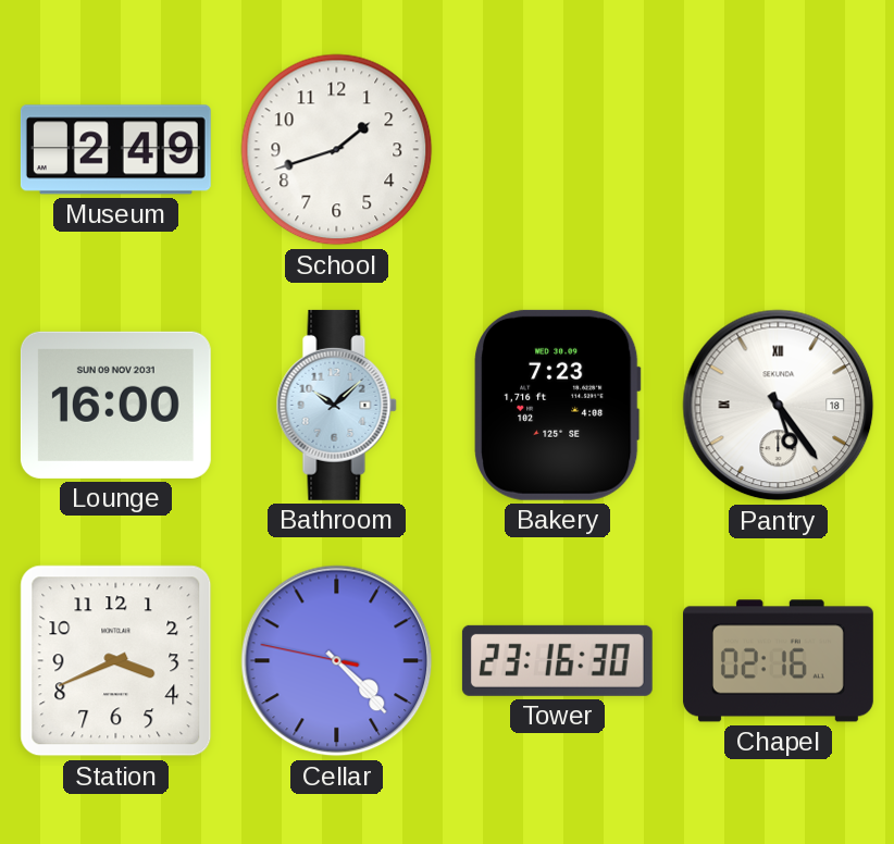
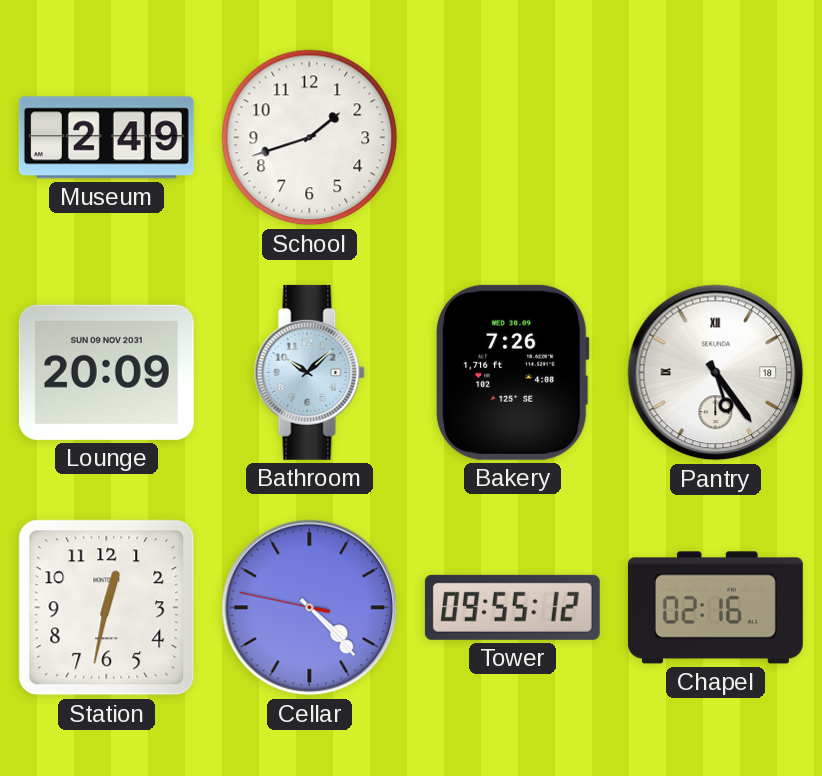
Lounge: 16:00 -> 20:09 (106, 372)
Bakery: 7:23 -> 7:26 (513, 372)
Station: 3:41 -> 12:32 (107, 608)
Tower: 23:16 -> 09:55 (512, 607)
